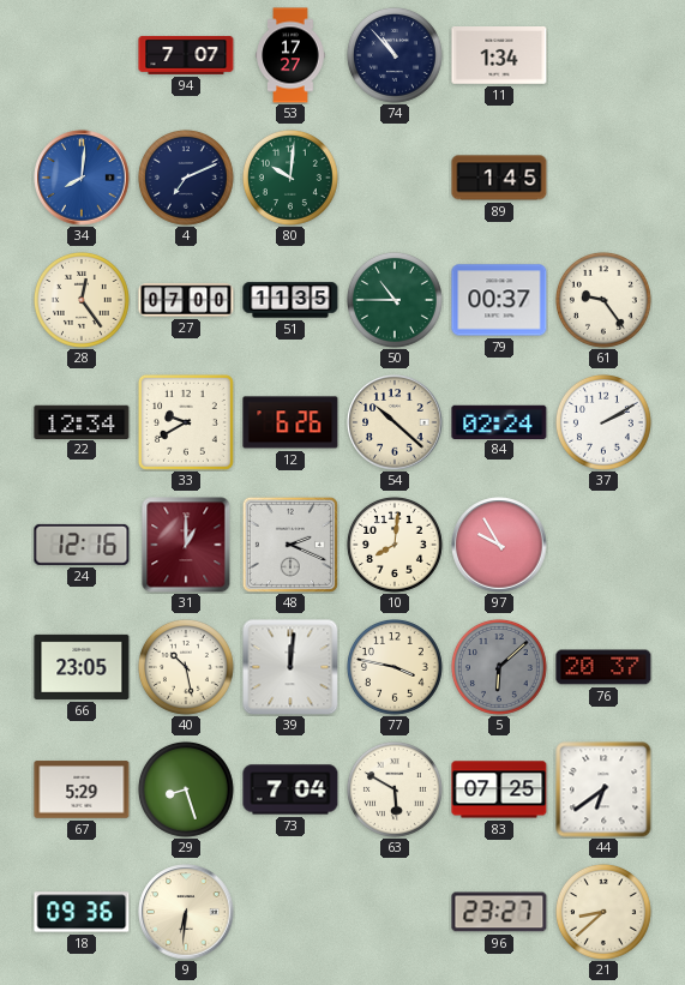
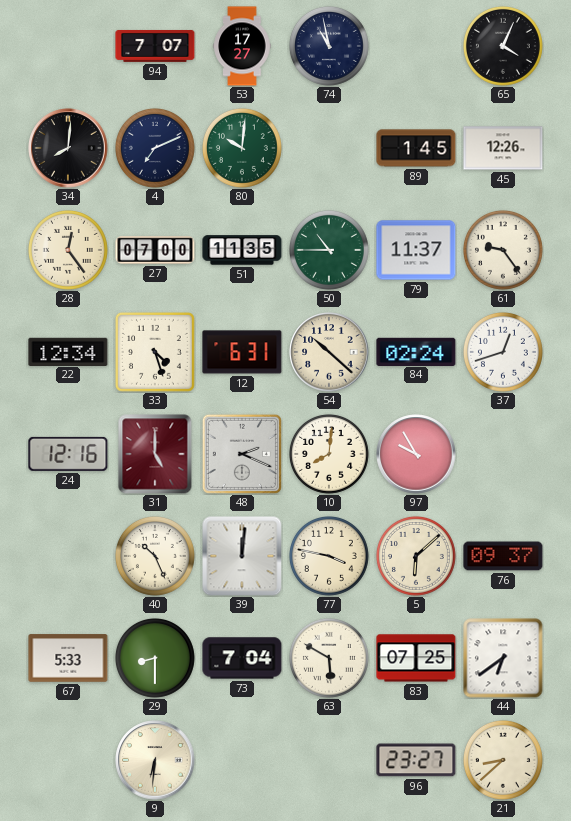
74: 10:53 -> 10:58 (329, 46)
11: 1:34 -> none (499, 56)
65: none -> 4:04 (503, 46)
34 dial: blue -> black (68, 148)
45: none -> 12:26 (503, 148)
79: 00:37 -> 11:37 (416, 250)
33: 9:40 -> 4:27 (155, 352)
12: 6:26 -> 6:31 (242, 352)
37: 2:10 -> 12:42 (503, 352)
31: 1:00 -> 5:00 (155, 454)
66: 23:05 -> none (82, 667)
40: 10:28 -> 10:26 (155, 556)
5 dial: grey -> cream (416, 556)
76: 20:37 -> 09:37 (503, 556)
67: 5:29 -> 5:33 (68, 658)
29: 8:27 -> 8:30 (155, 658)
18: 09:36 -> none (82, 912)
